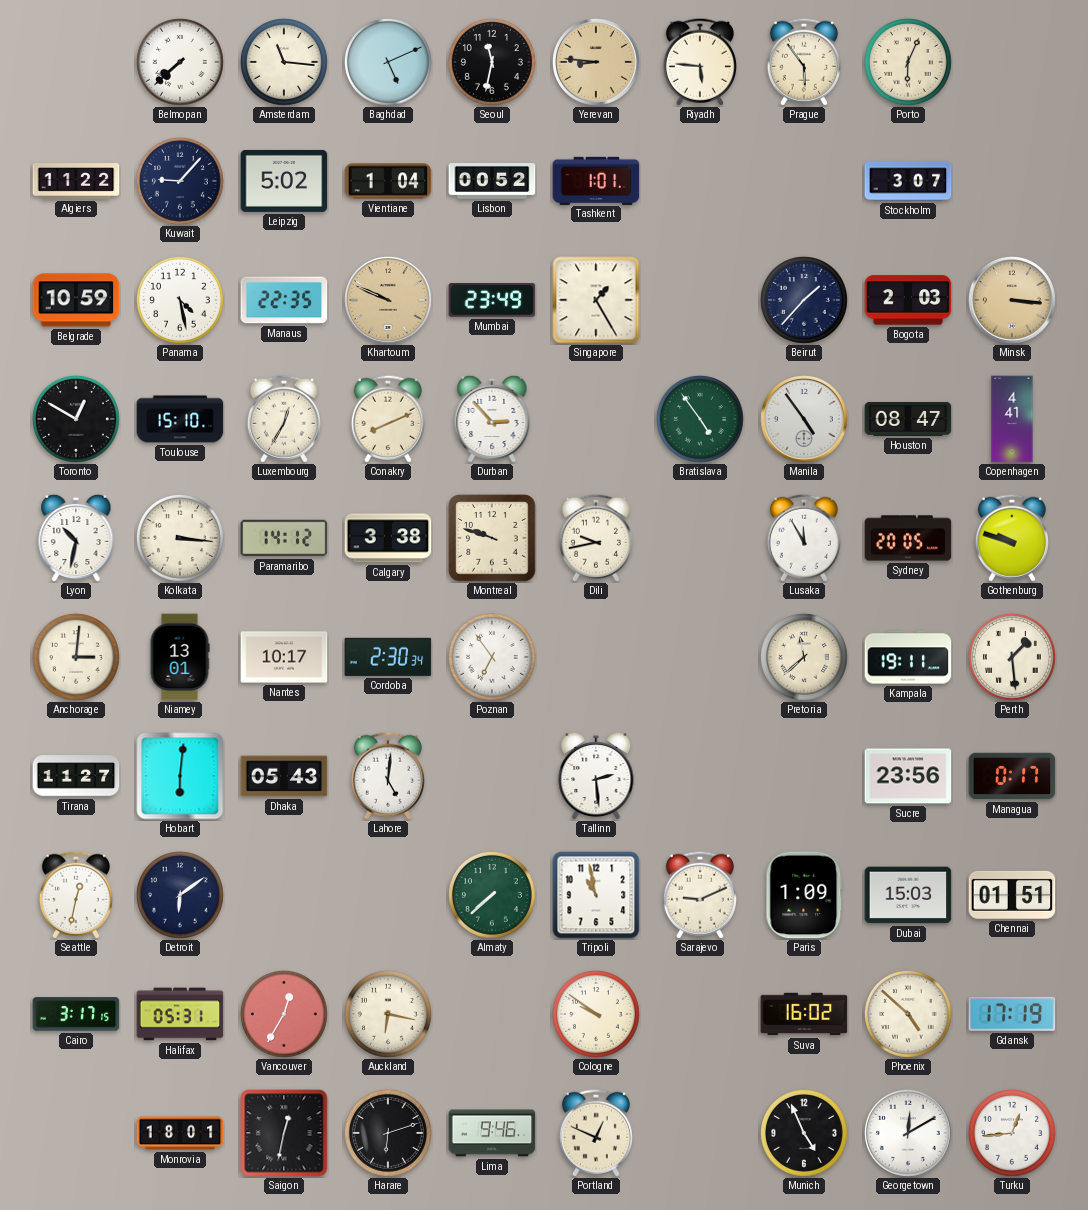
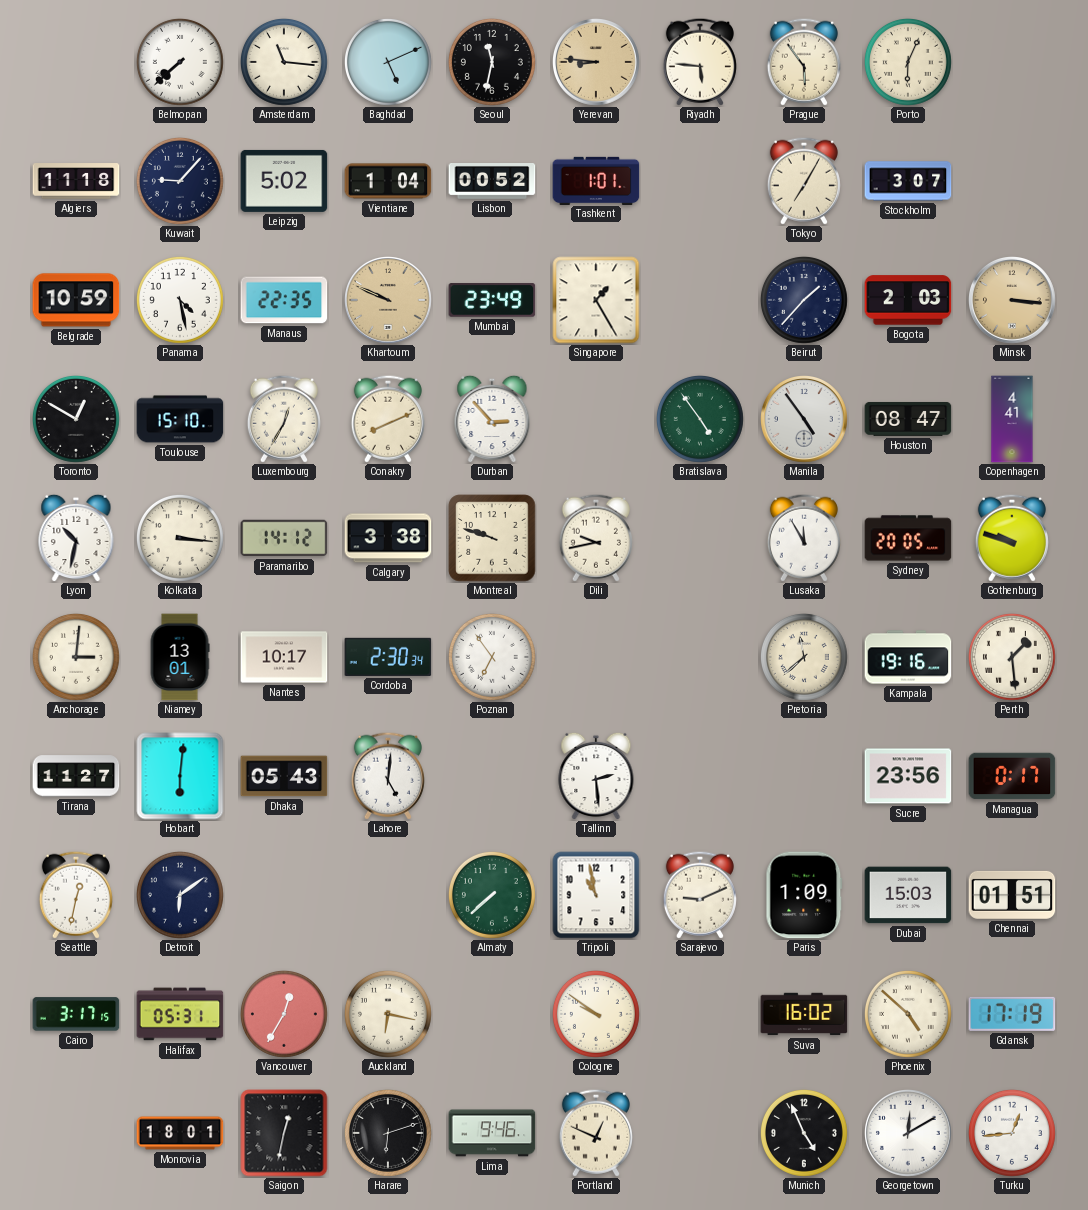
Algiers: 11:22 -> 11:18 (76, 181)
Tokyo: none -> 7:05 (804, 181)
Kampala: 19:11 -> 19:16 (908, 657)
